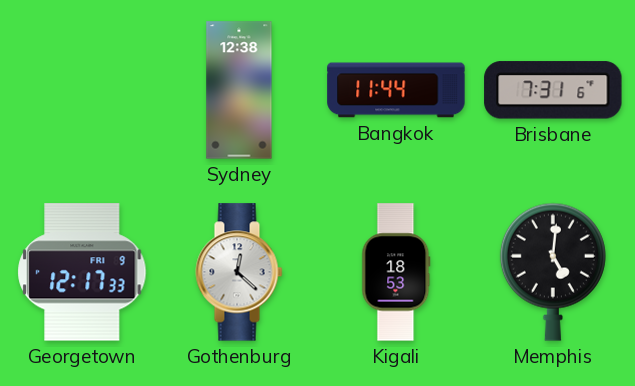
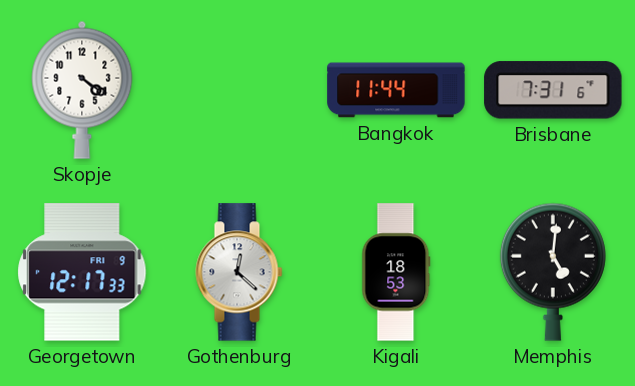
Skopje: none -> 4:21 (82, 90)
Sydney: 12:38 -> none (239, 90)
